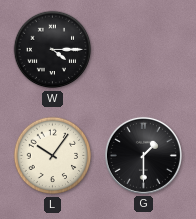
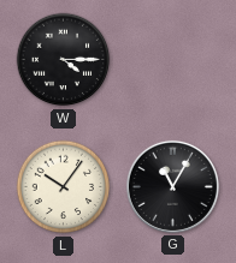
G: 1:30 -> 11:05 (172, 186)
